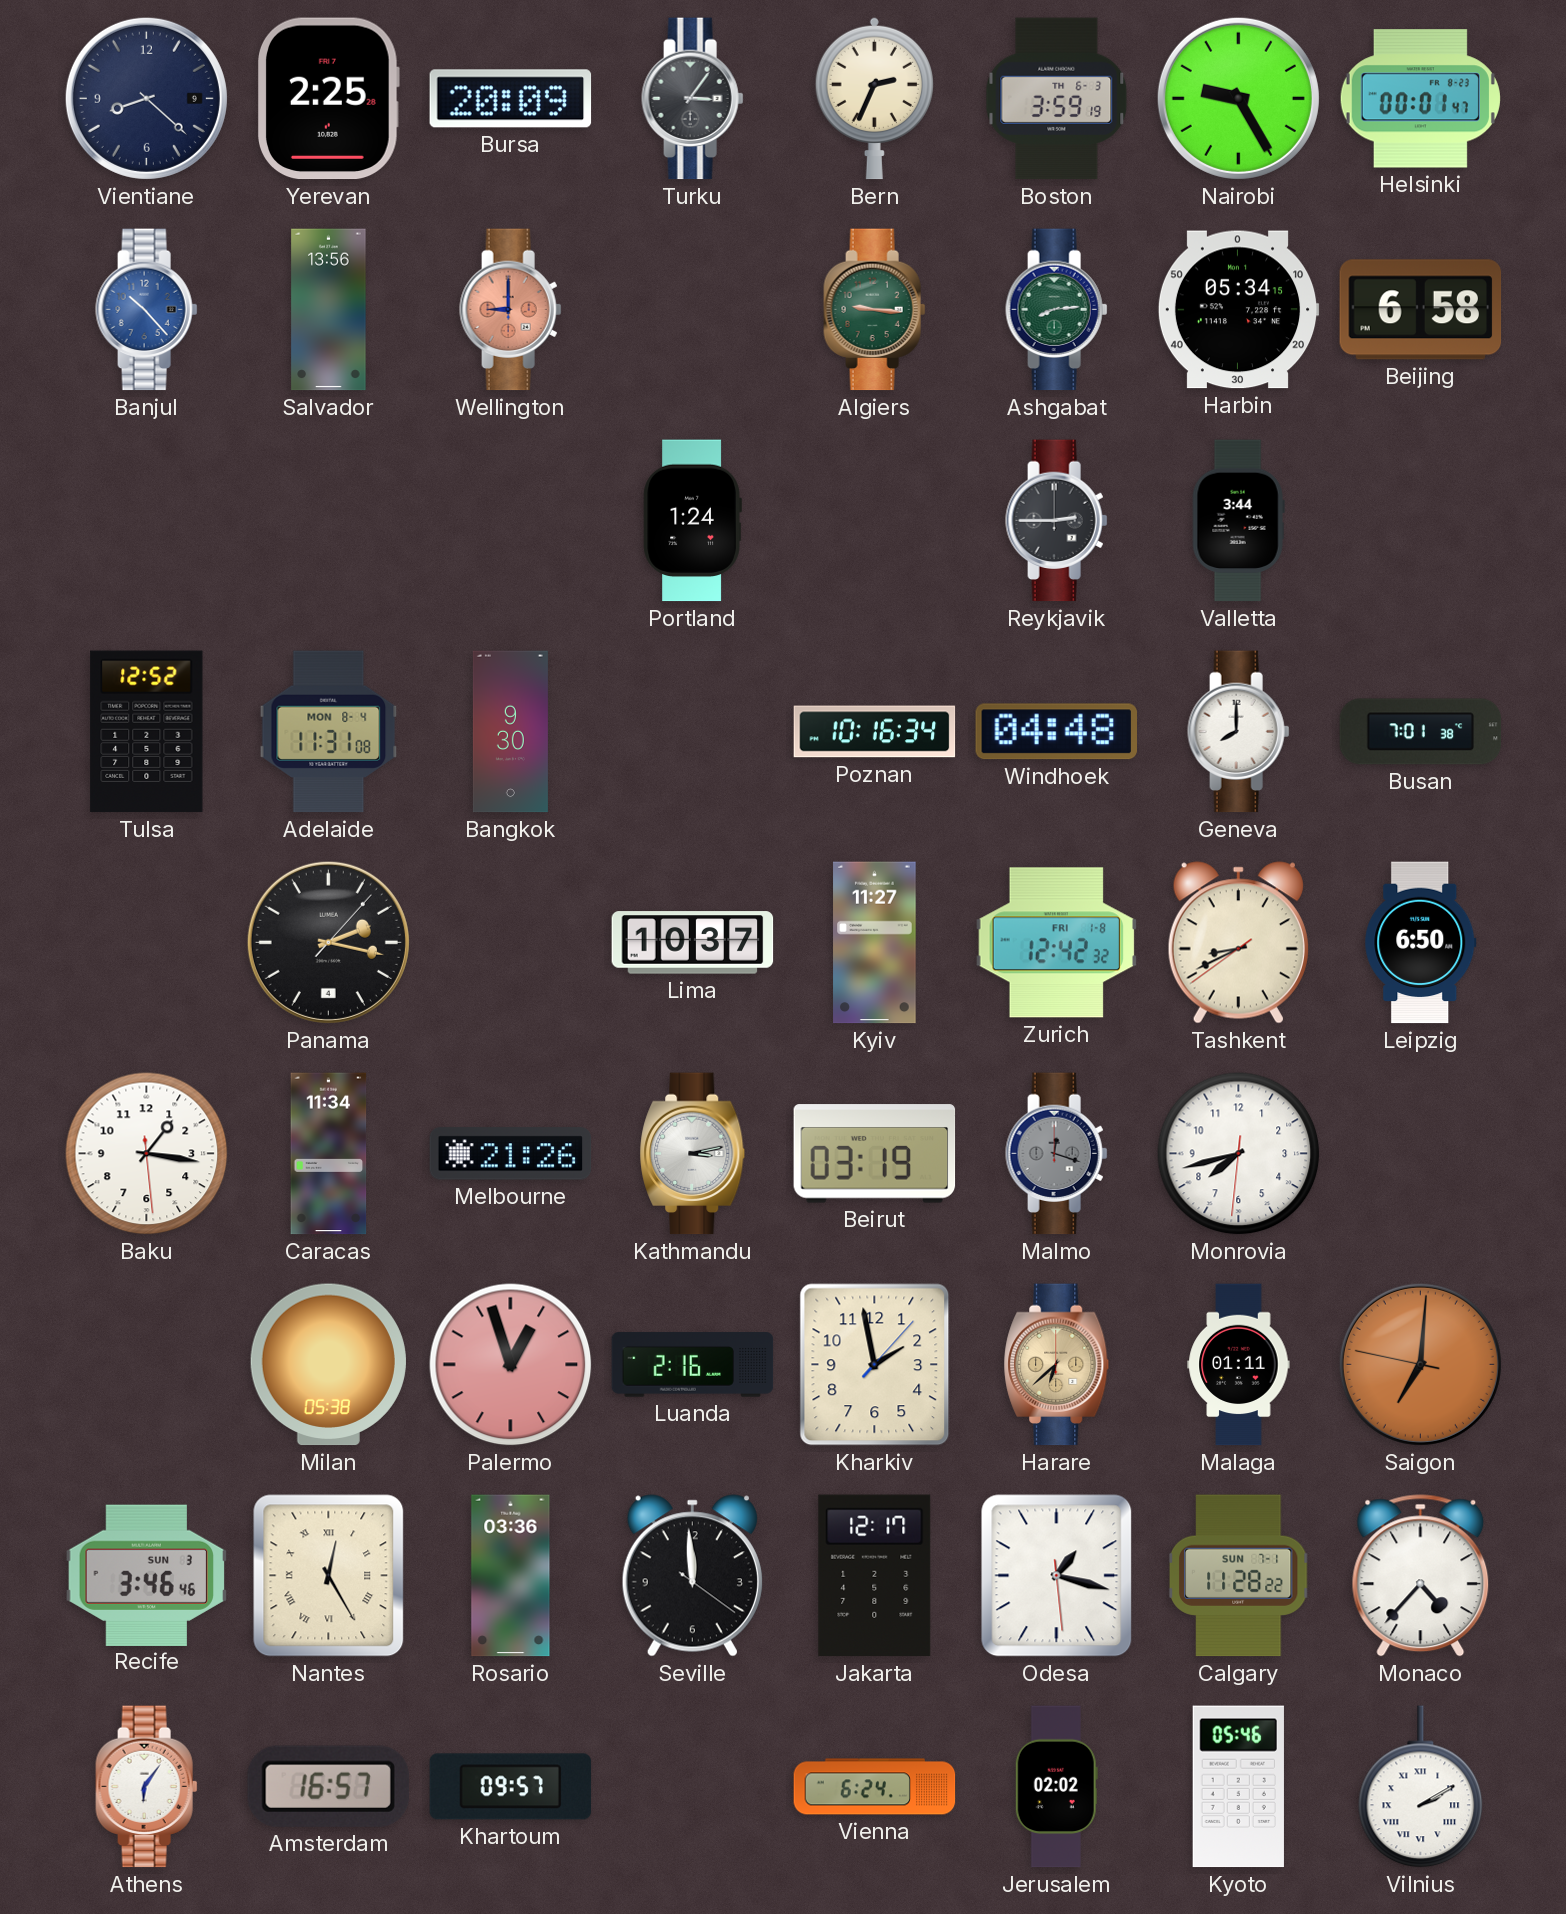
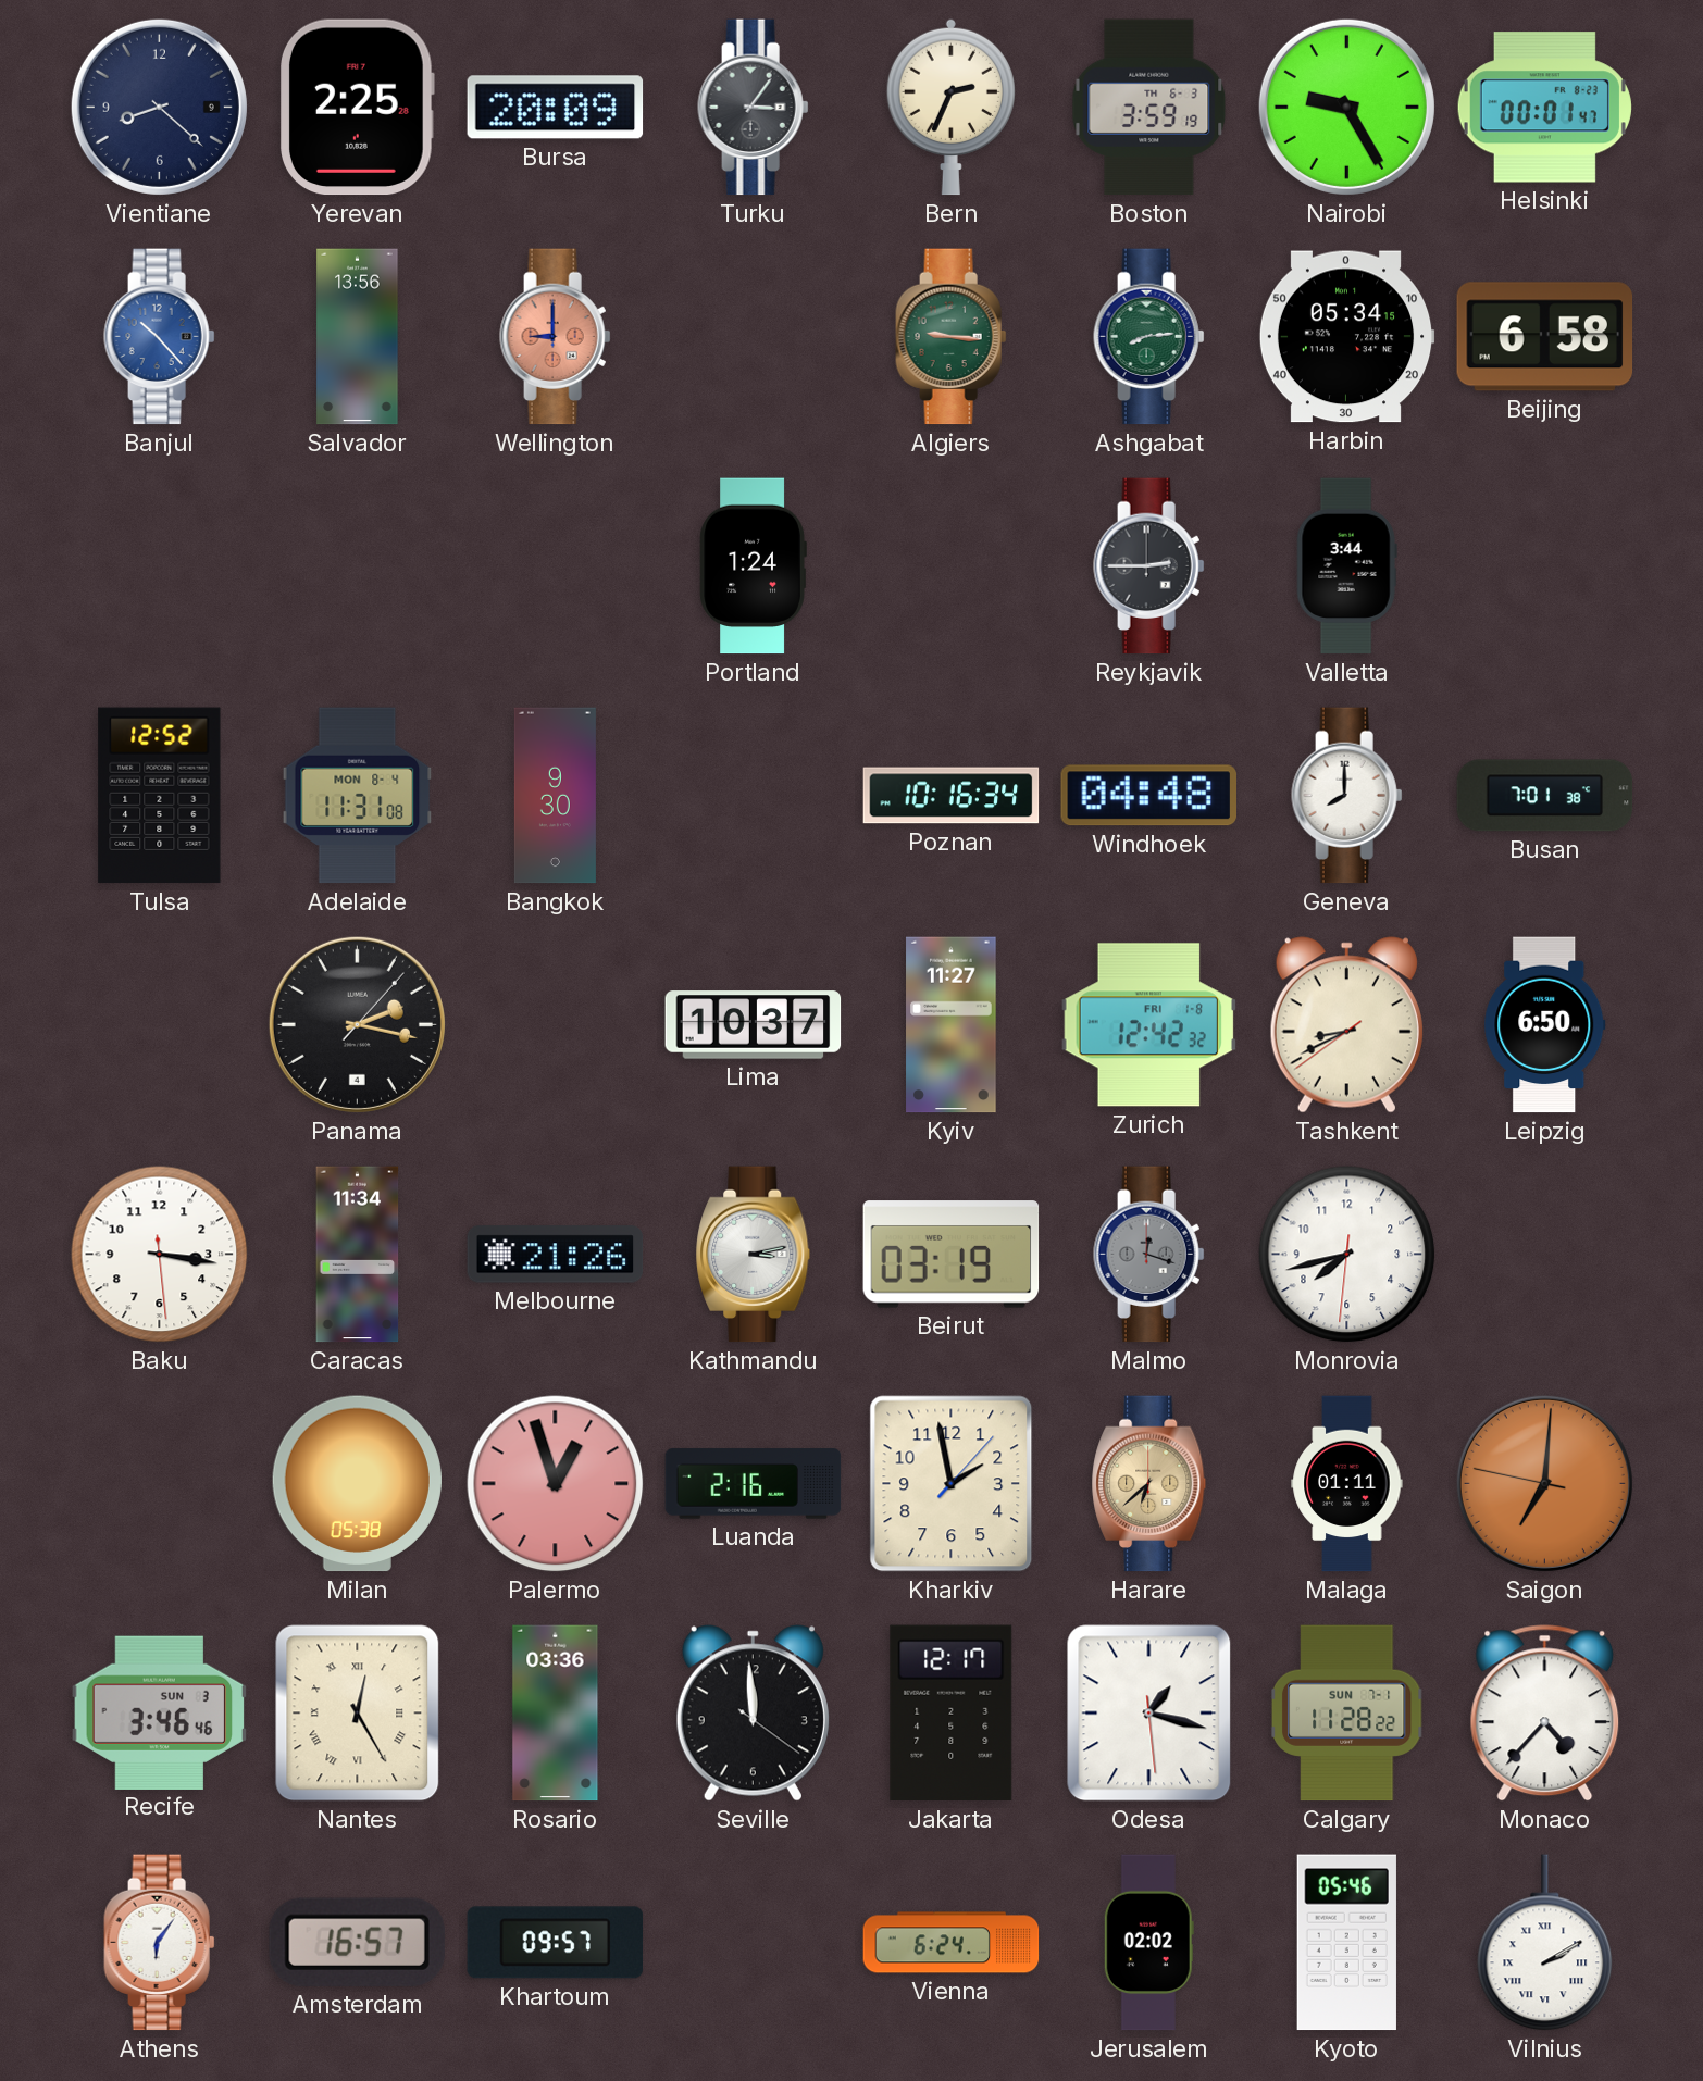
Baku: 1:16 -> 3:16 (160, 1255)
